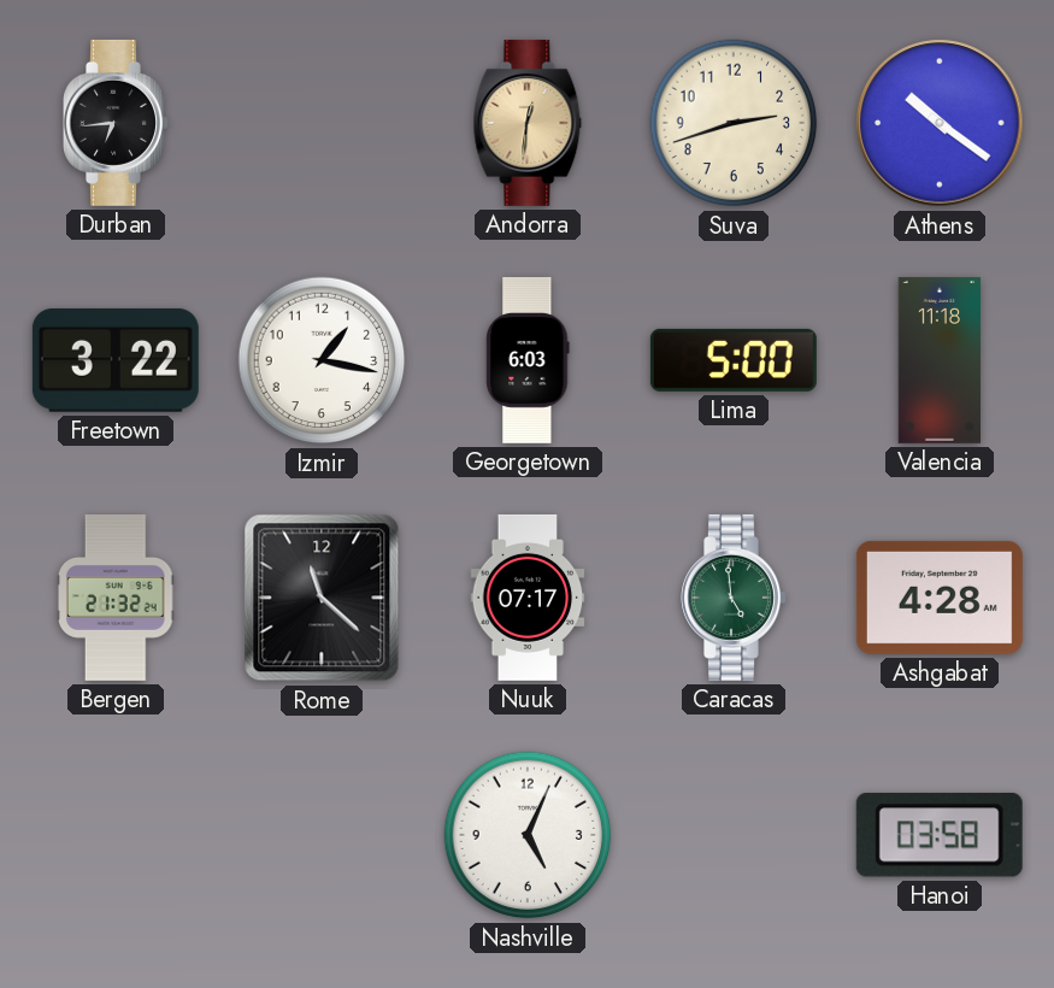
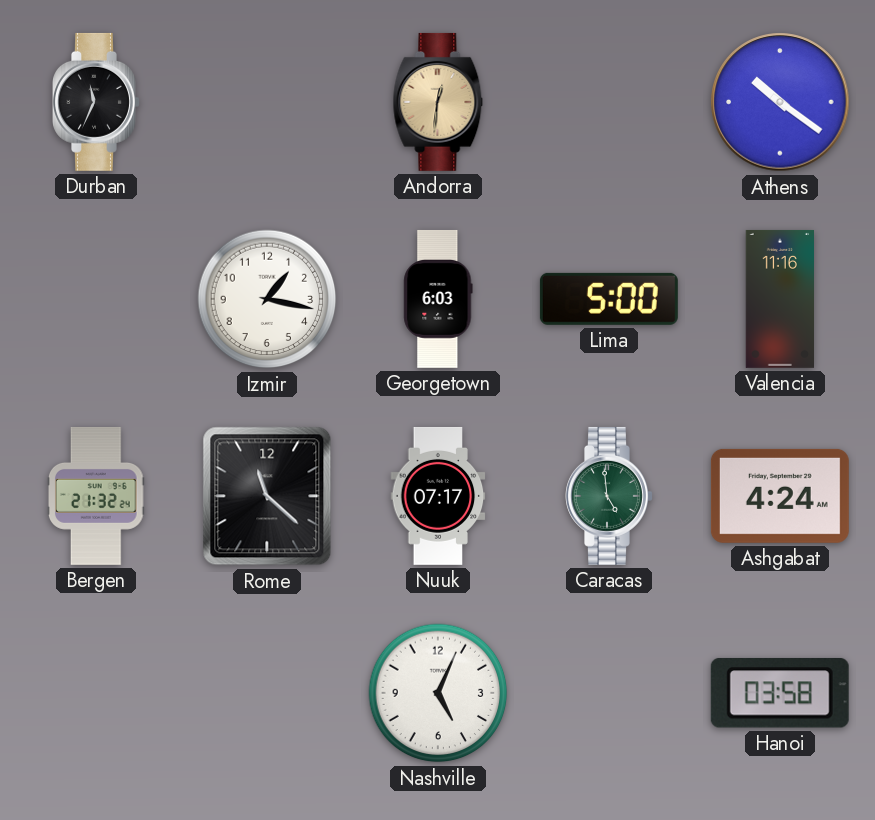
Durban: 6:44 -> 11:34 (96, 102)
Suva: 2:42 -> none (734, 123)
Freetown: 3:22 -> none (116, 360)
Valencia: 11:18 -> 11:16 (780, 299)
Ashgabat: 4:28 -> 4:24 (780, 496)
